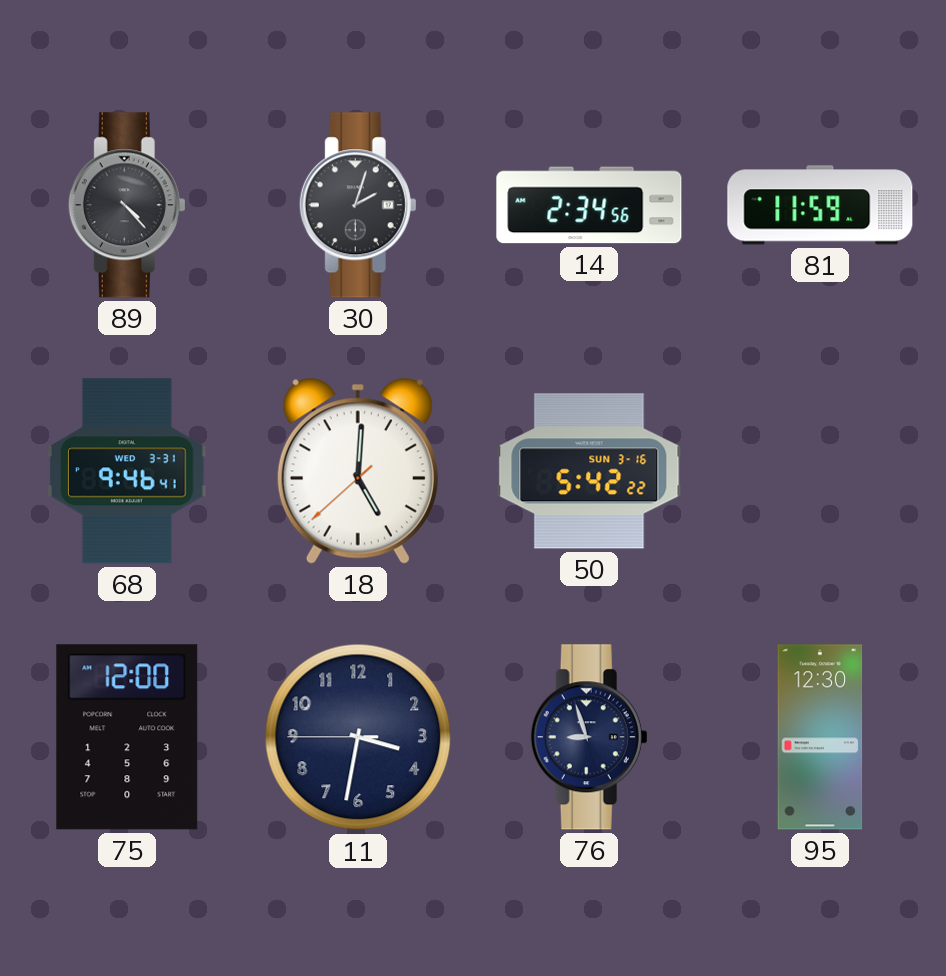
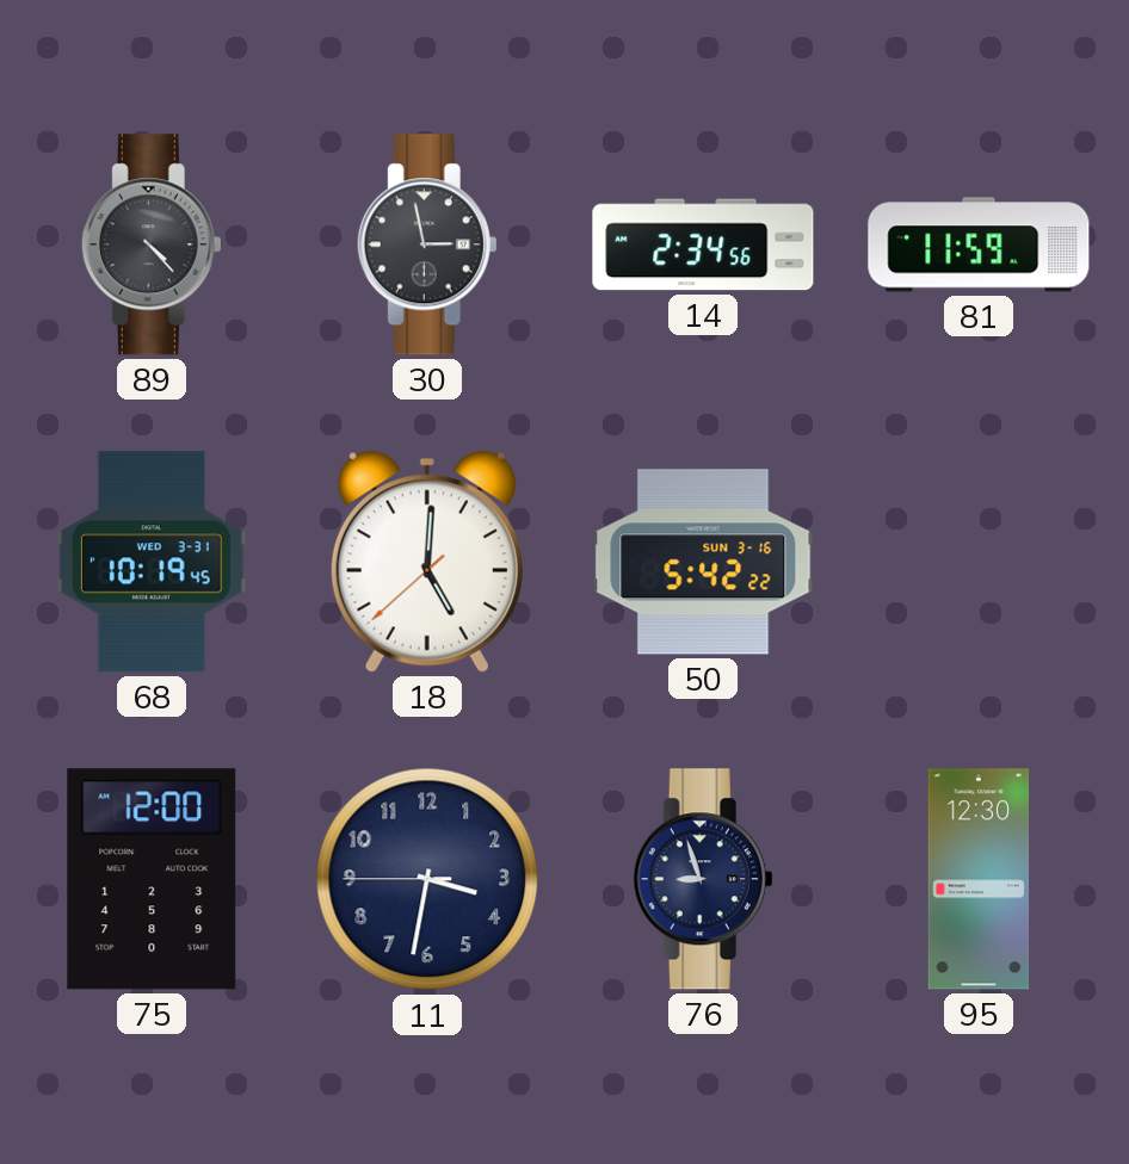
30: 2:03 -> 2:58 (427, 244)
68: 9:46 -> 10:19 (153, 562)
